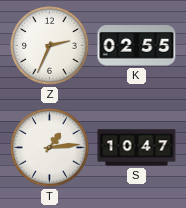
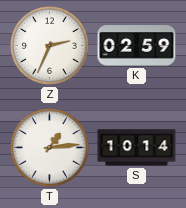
K: 02:55 -> 02:59 (137, 46)
S: 10:47 -> 10:14 (137, 148)
